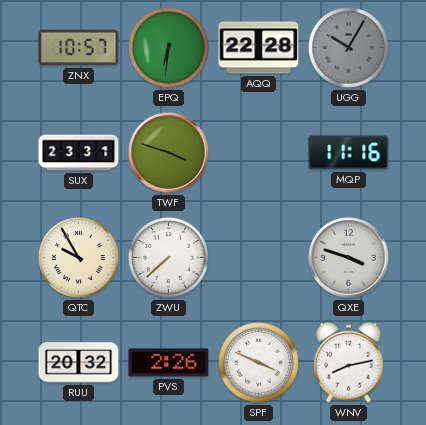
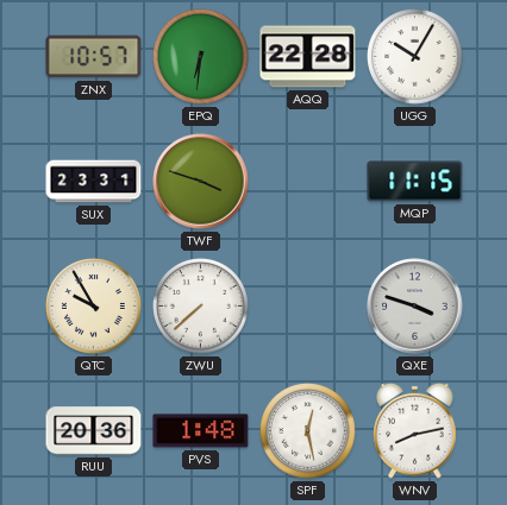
UGG dial: grey -> white (415, 57)
MQP: 11:16 -> 11:15 (415, 182)
RUU: 20:32 -> 20:36 (94, 431)
PVS: 2:26 -> 1:48 (201, 431)
SPF: 3:49 -> 12:28 (308, 431)
